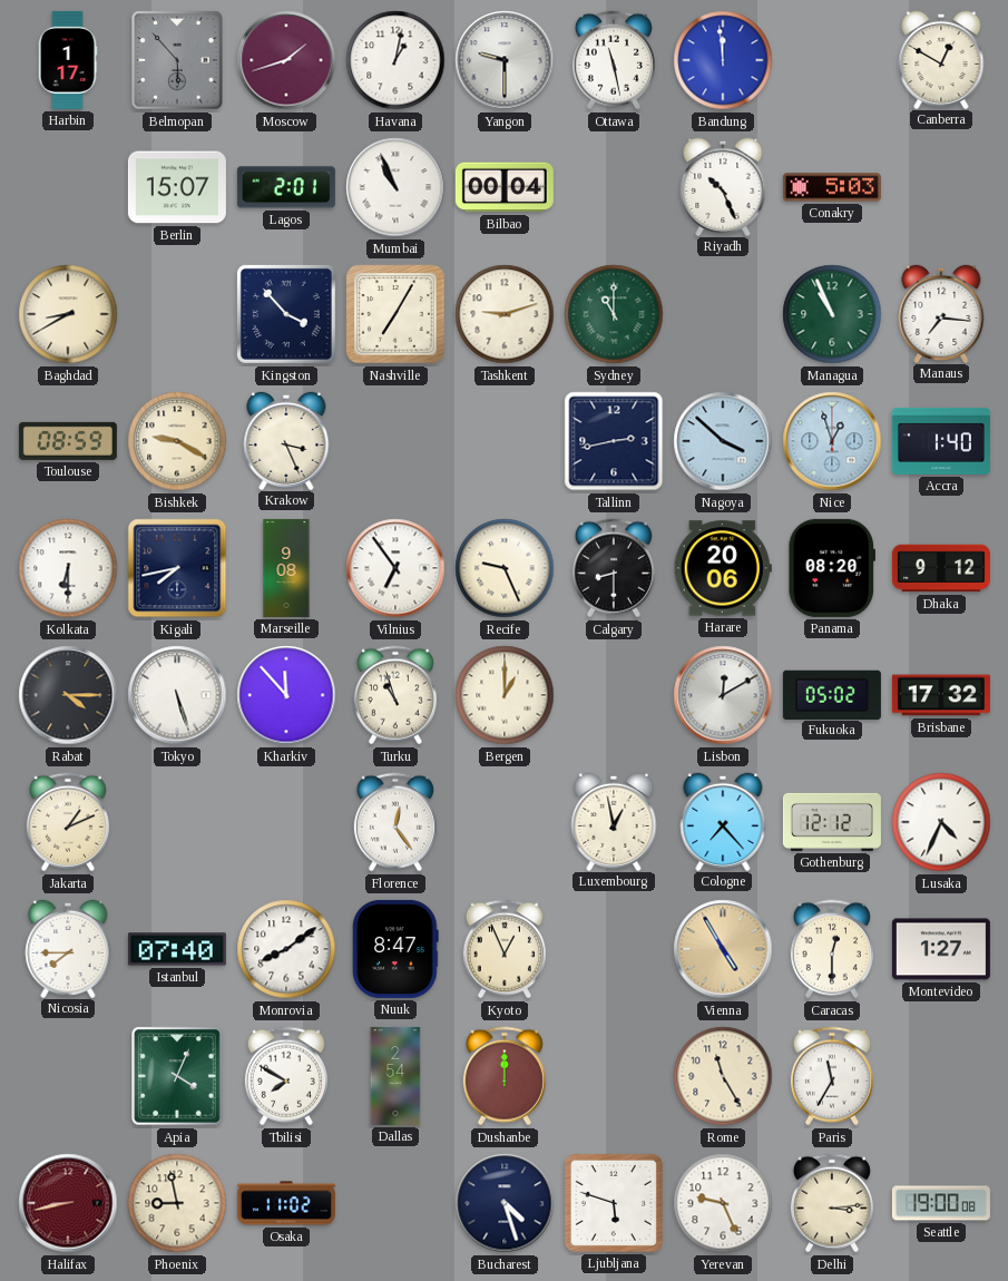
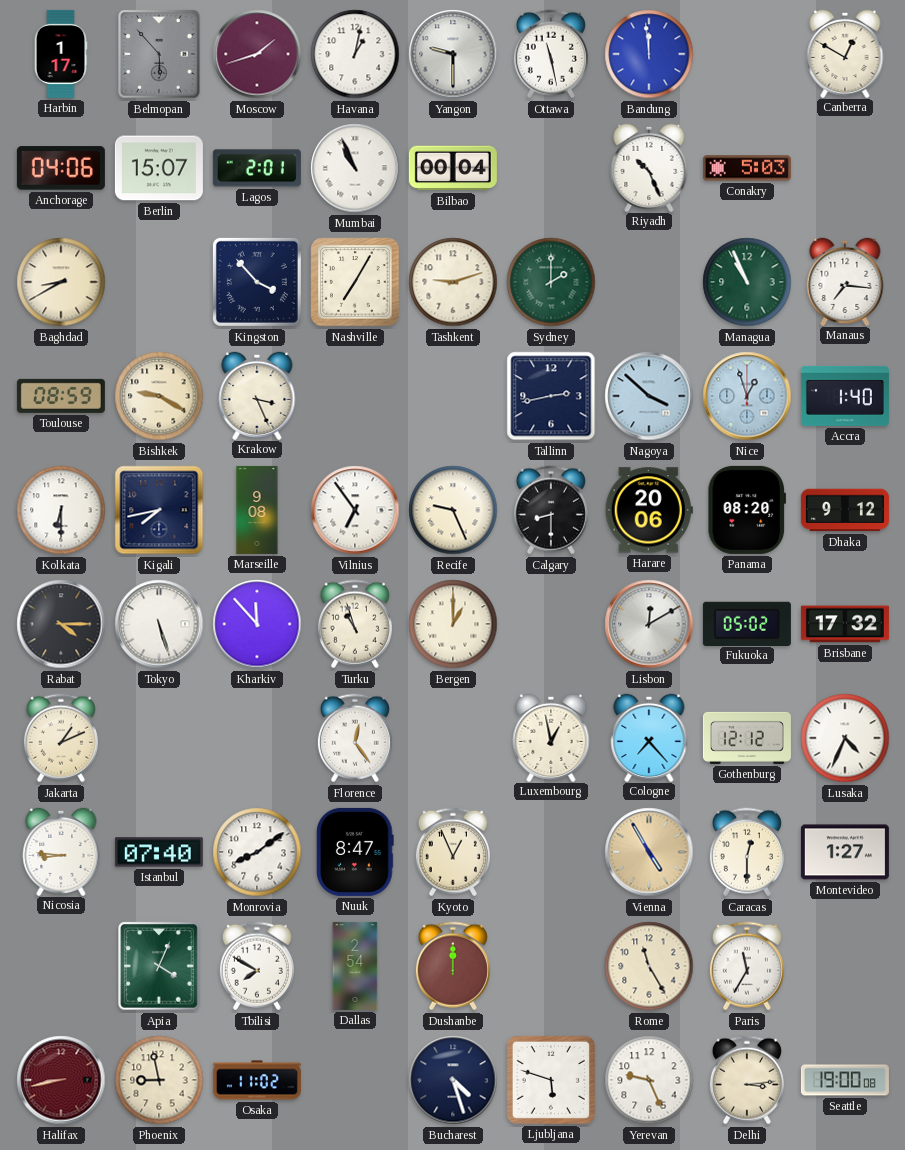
Anchorage: none -> 04:06 (61, 168)
Sydney: 11:00 -> 2:00 (551, 282)
Nicosia: 7:45 -> 8:46 (61, 851)
